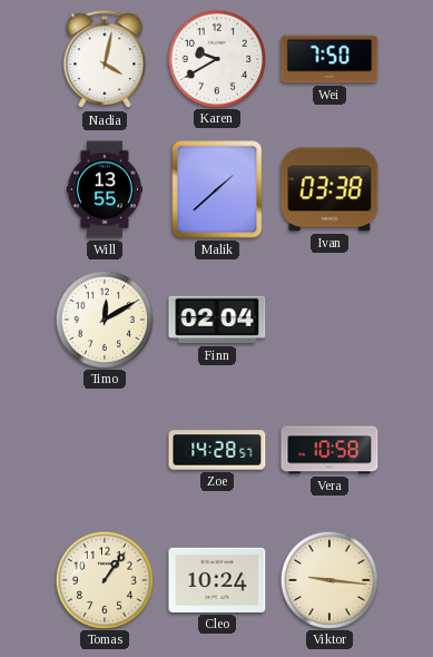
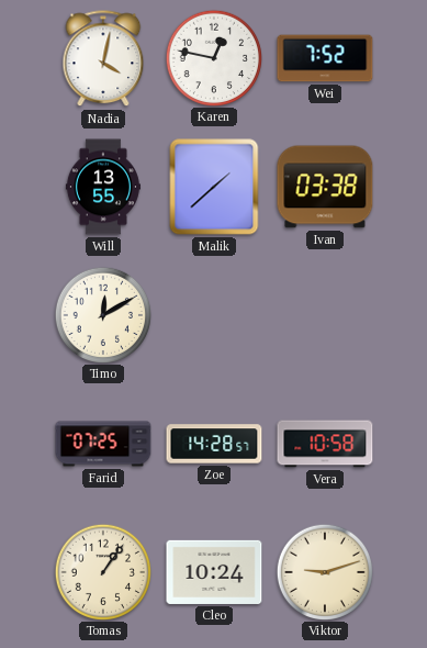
Karen: 9:40 -> 12:47 (213, 57)
Wei: 7:50 -> 7:52 (325, 58)
Finn: 02:04 -> none (217, 320)
Farid: none -> 07:25 (103, 444)
Viktor: 9:16 -> 9:12 (324, 571)
